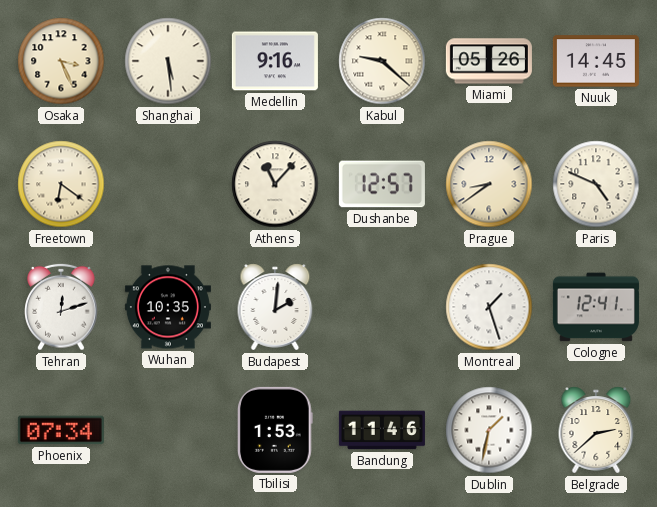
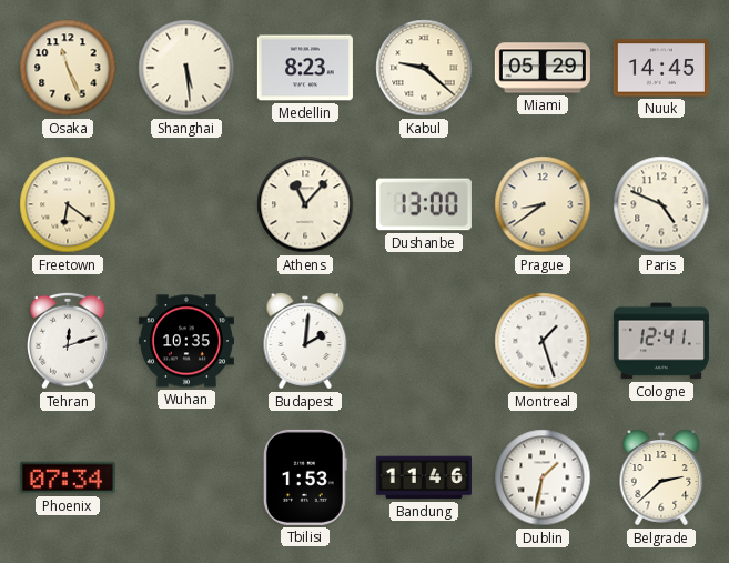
Osaka: 3:26 -> 11:26 (68, 68)
Medellin: 9:16 -> 8:23 (305, 68)
Miami: 05:26 -> 05:29 (543, 68)
Dushanbe: 12:57 -> 13:00 (424, 204)
